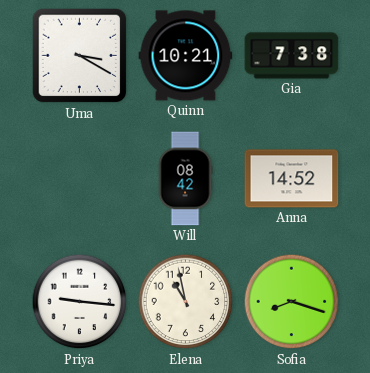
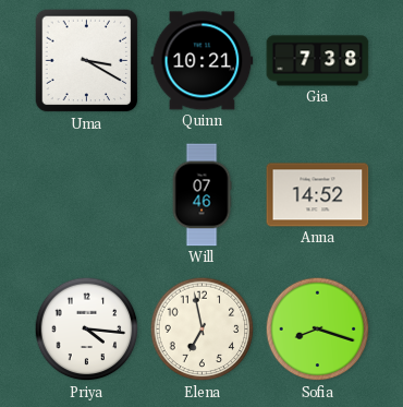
Will: 08:42 -> 07:46 (201, 195)
Priya: 9:16 -> 4:16 (87, 330)
Elena: 10:58 -> 6:58 (203, 330)
